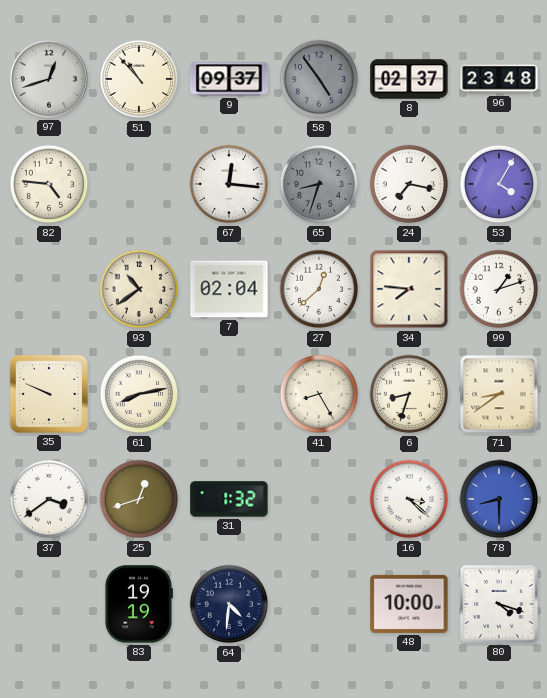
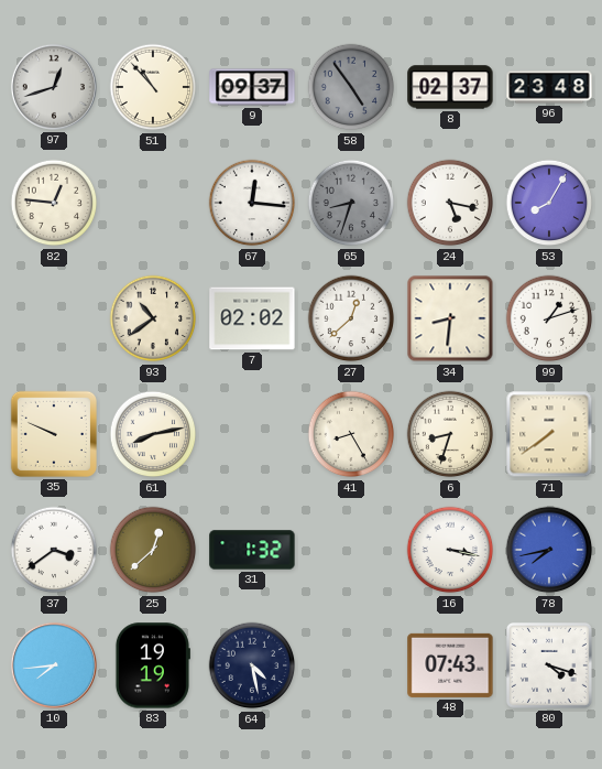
82: 4:46 -> 12:46 (54, 203)
24: 7:17 -> 5:17 (450, 203)
53: 4:05 -> 8:05 (549, 203)
7: 02:04 -> 02:02 (252, 318)
34: 7:46 -> 8:31 (450, 318)
71: 8:39 -> 7:39 (549, 434)
25: 12:42 -> 12:38 (153, 550)
16: 3:22 -> 3:17 (450, 550)
78: 8:30 -> 7:43 (549, 550)
10: none -> 7:44 (54, 665)
64: 4:31 -> 4:28 (252, 665)
48: 10:00 -> 07:43 (450, 665)
